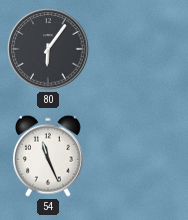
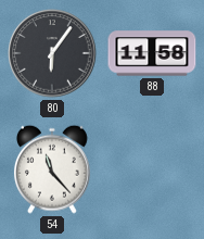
88: none -> 11:58 (152, 53)
54: 11:26 -> 11:23 (52, 169)
